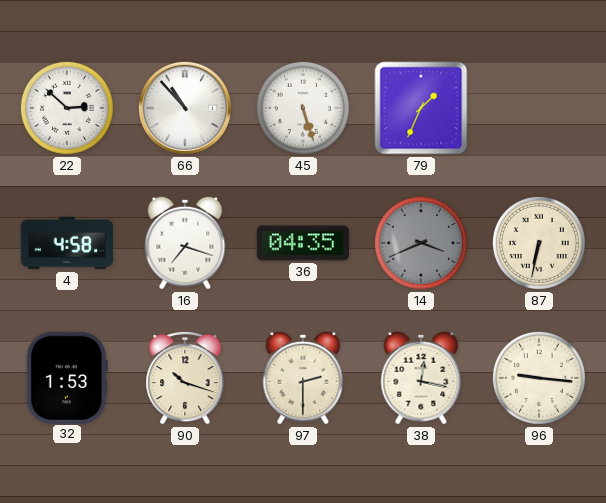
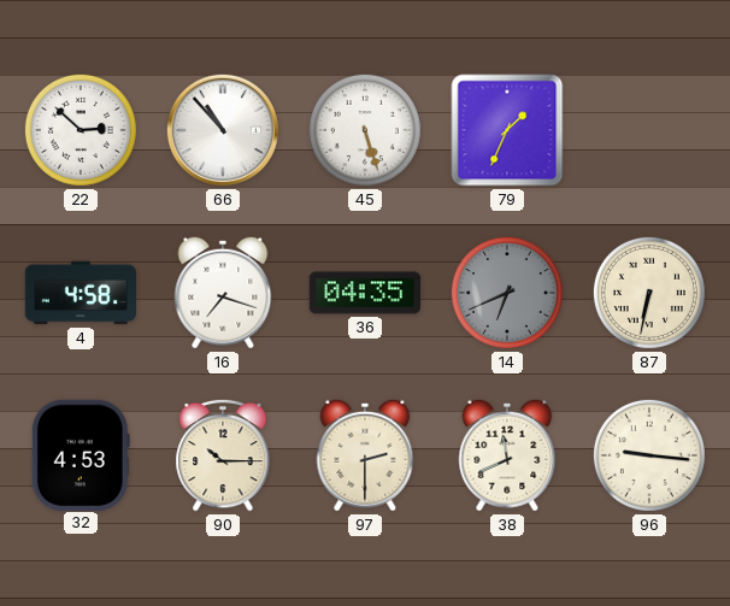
14: 3:41 -> 6:41 (507, 293)
32: 1:53 -> 4:53 (81, 454)
90: 10:18 -> 10:15 (223, 455)
38: 12:17 -> 11:41 (507, 455)
